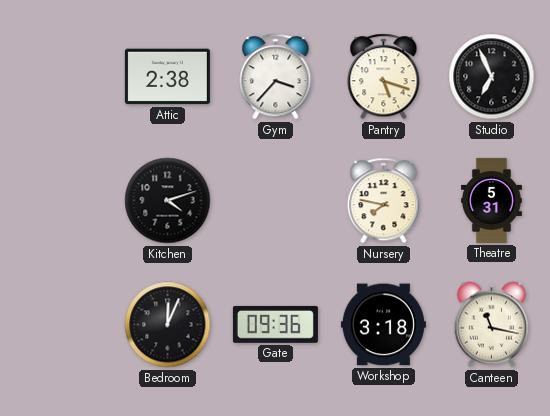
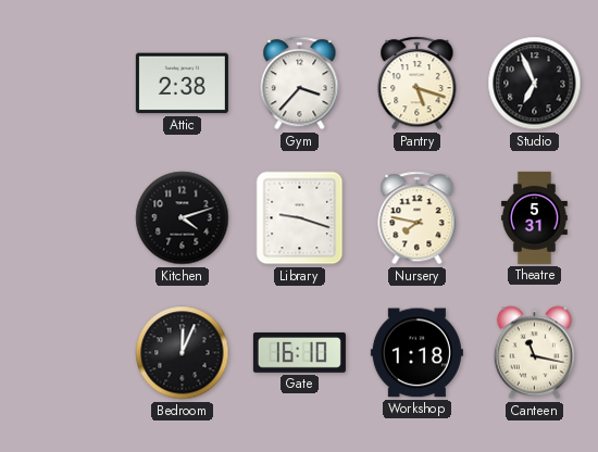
Library: none -> 9:18 (300, 218)
Gate: 09:36 -> 16:10 (299, 352)
Workshop: 3:18 -> 1:18 (416, 353)
